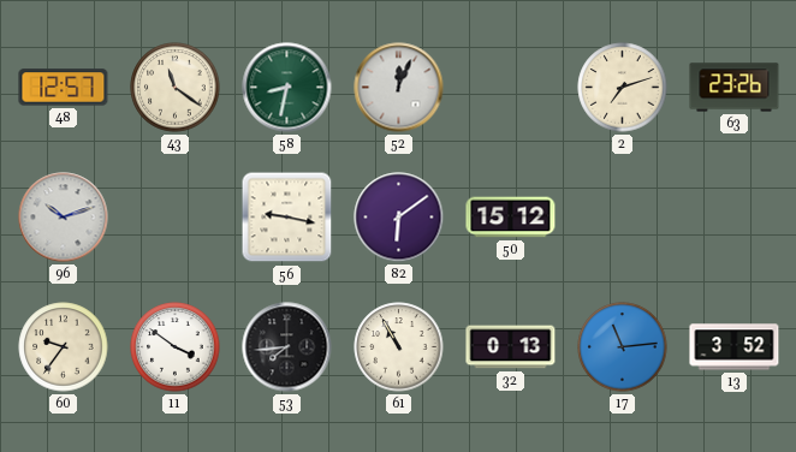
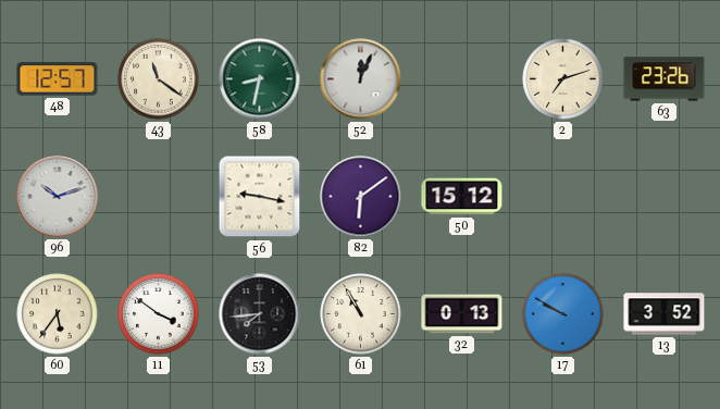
60: 9:36 -> 5:36 (58, 314)
17: 11:14 -> 9:50 (563, 314)
